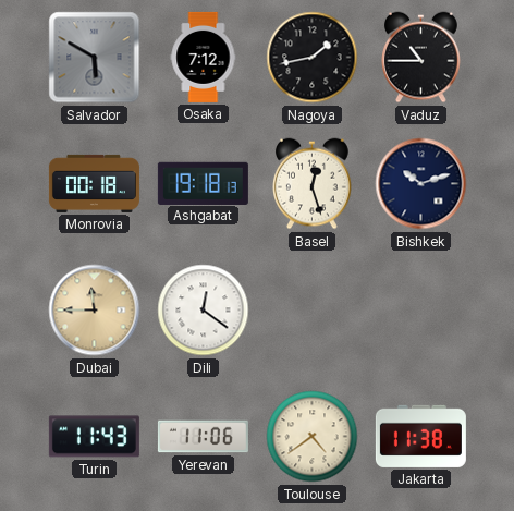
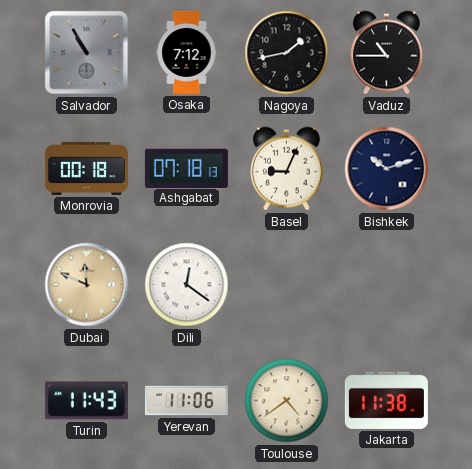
Salvador: 5:50 -> 10:55 (87, 53)
Ashgabat: 19:18 -> 07:18 (186, 168)
Basel: 12:27 -> 9:04 (287, 169)
Dubai: 11:45 -> 11:49 (87, 285)
